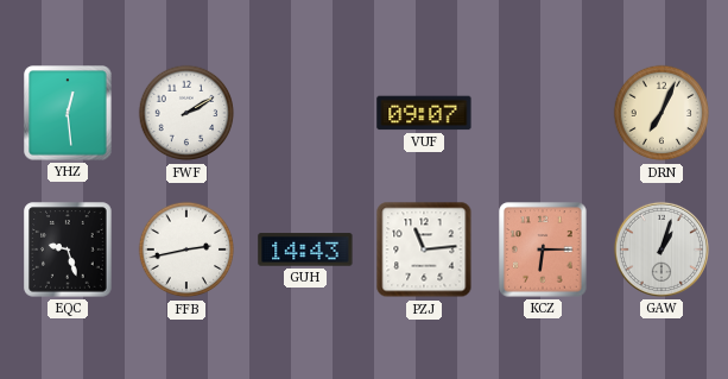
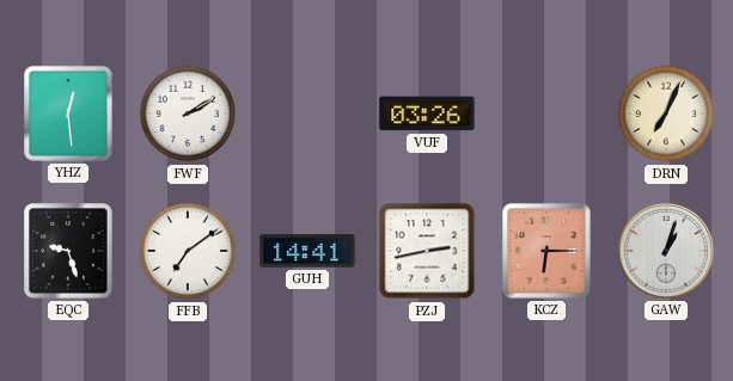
VUF: 09:07 -> 03:26 (427, 113)
FFB: 2:43 -> 7:09 (188, 251)
GUH: 14:43 -> 14:41 (307, 251)
PZJ: 11:14 -> 2:43 (427, 251)
